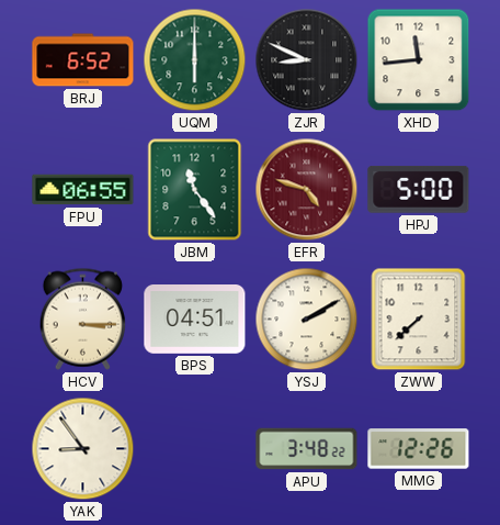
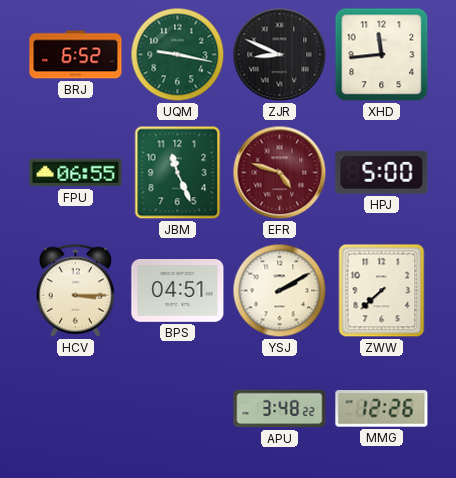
UQM: 6:00 -> 9:17 (178, 55)
JBM: 11:24 -> 11:26 (178, 173)
YAK: 8:54 -> none (83, 449)
